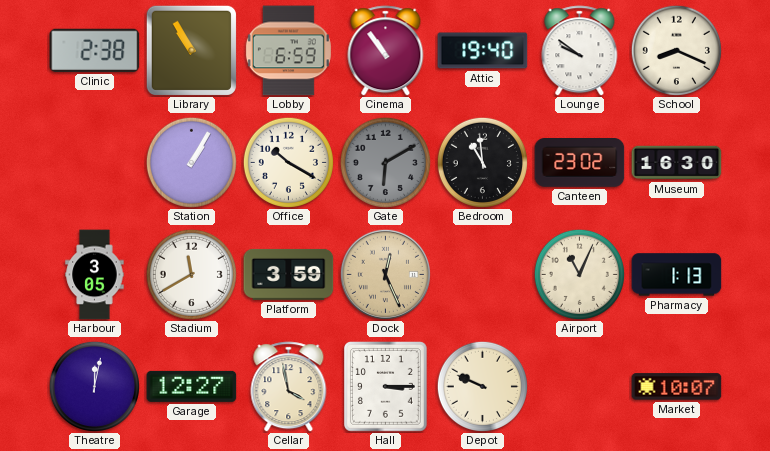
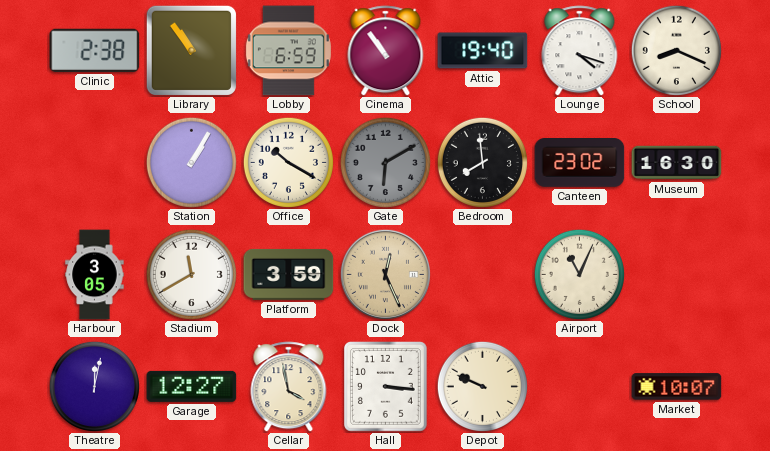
Library: 10:55 -> 10:54 (191, 50)
Lounge: 9:51 -> 4:18 (580, 51)
Bedroom: 10:59 -> 7:59 (482, 162)
Pharmacy: 1:13 -> none (677, 275)
Hall: 3:15 -> 3:16 (386, 387)
